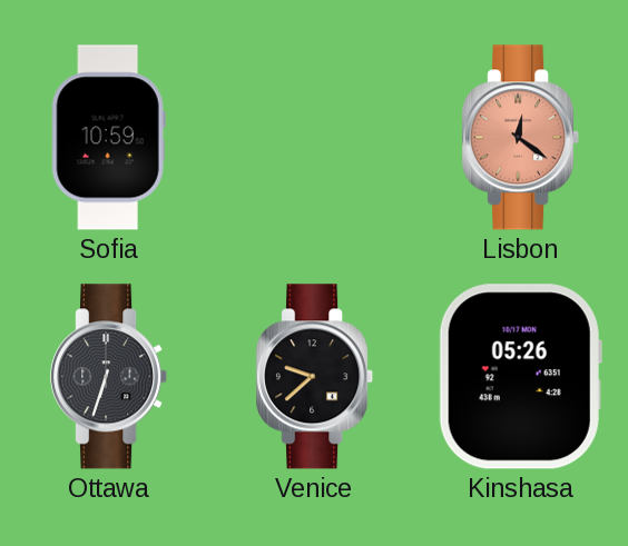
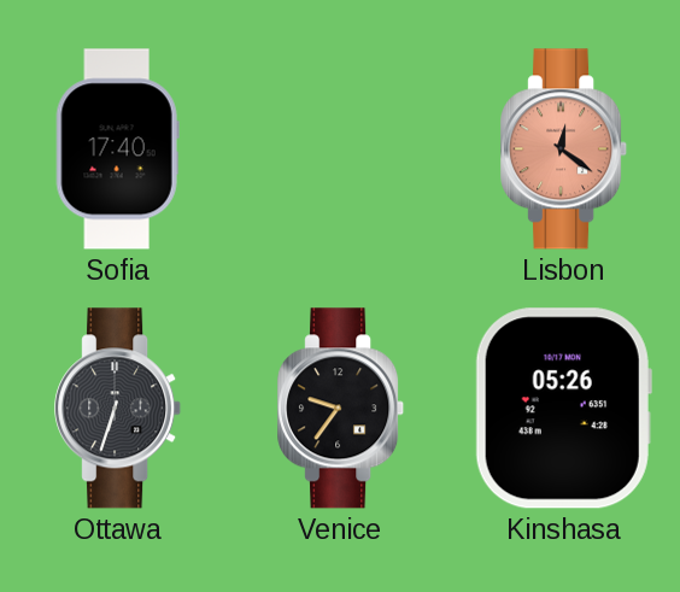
Sofia: 10:59 -> 17:40 (117, 150)
Venice: 9:38 -> 9:36 (341, 409)
